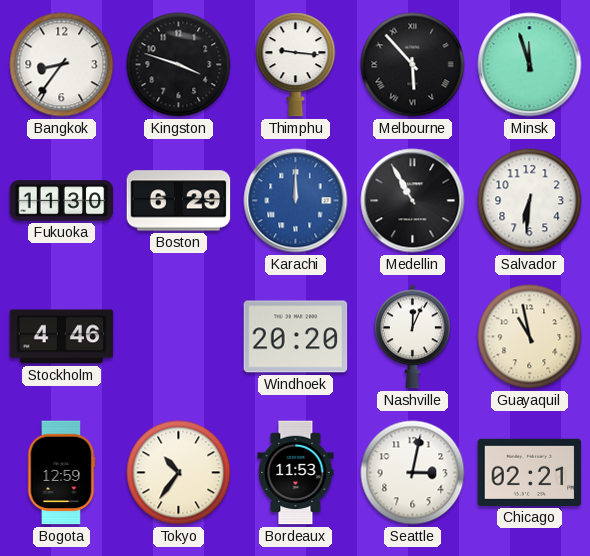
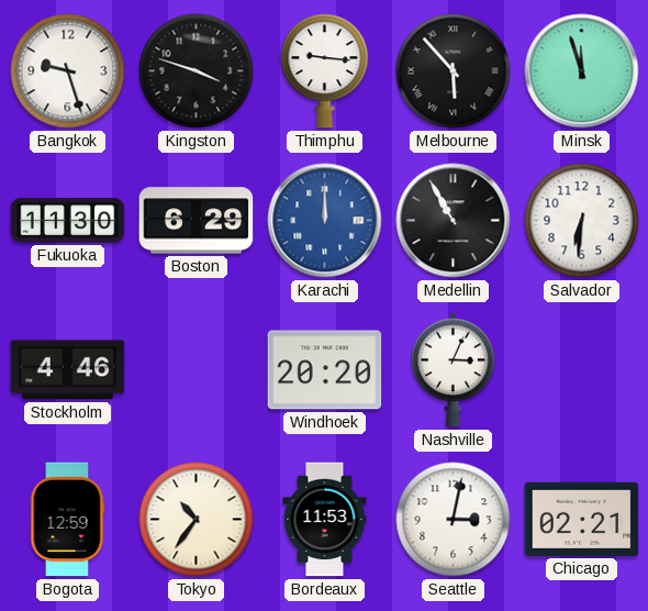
Bangkok: 8:36 -> 9:27 (68, 71)
Nashville: 12:04 -> 3:04 (454, 370)
Guayaquil: 10:58 -> none (530, 337)
